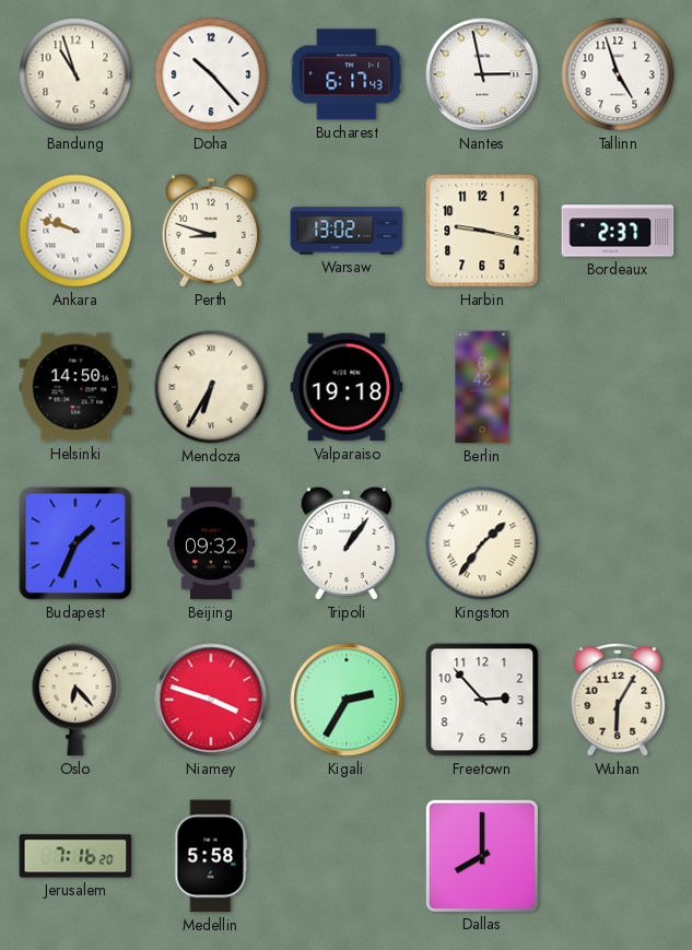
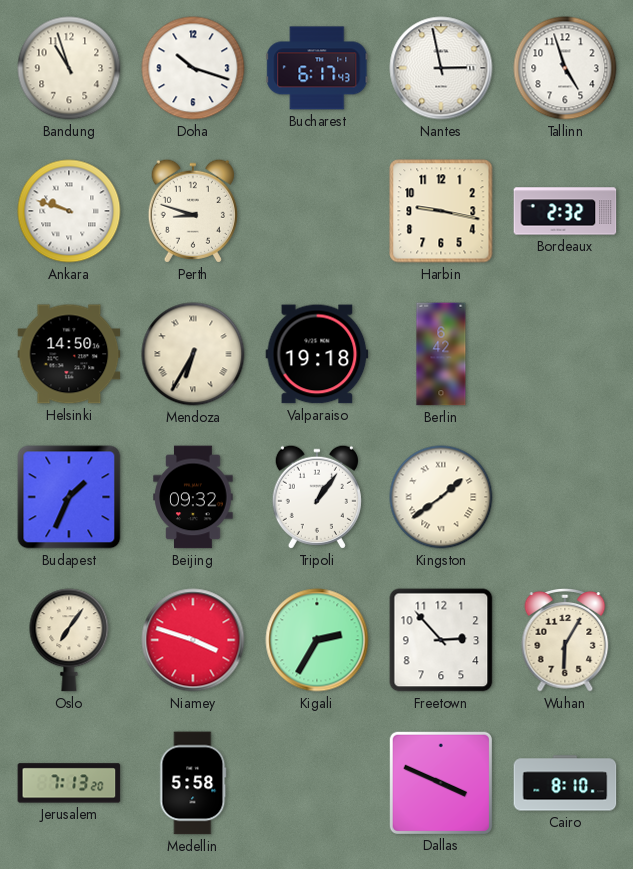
Doha: 10:23 -> 10:18 (193, 68)
Warsaw: 13:02 -> none (347, 231)
Bordeaux: 2:37 -> 2:32 (565, 211)
Kingston: 1:36 -> 1:39 (441, 497)
Oslo: 6:23 -> 7:06 (69, 640)
Jerusalem: 7:16 -> 7:13 (69, 783)
Dallas: 8:00 -> 3:49 (440, 782)
Cairo: none -> 8:10 (565, 783)
